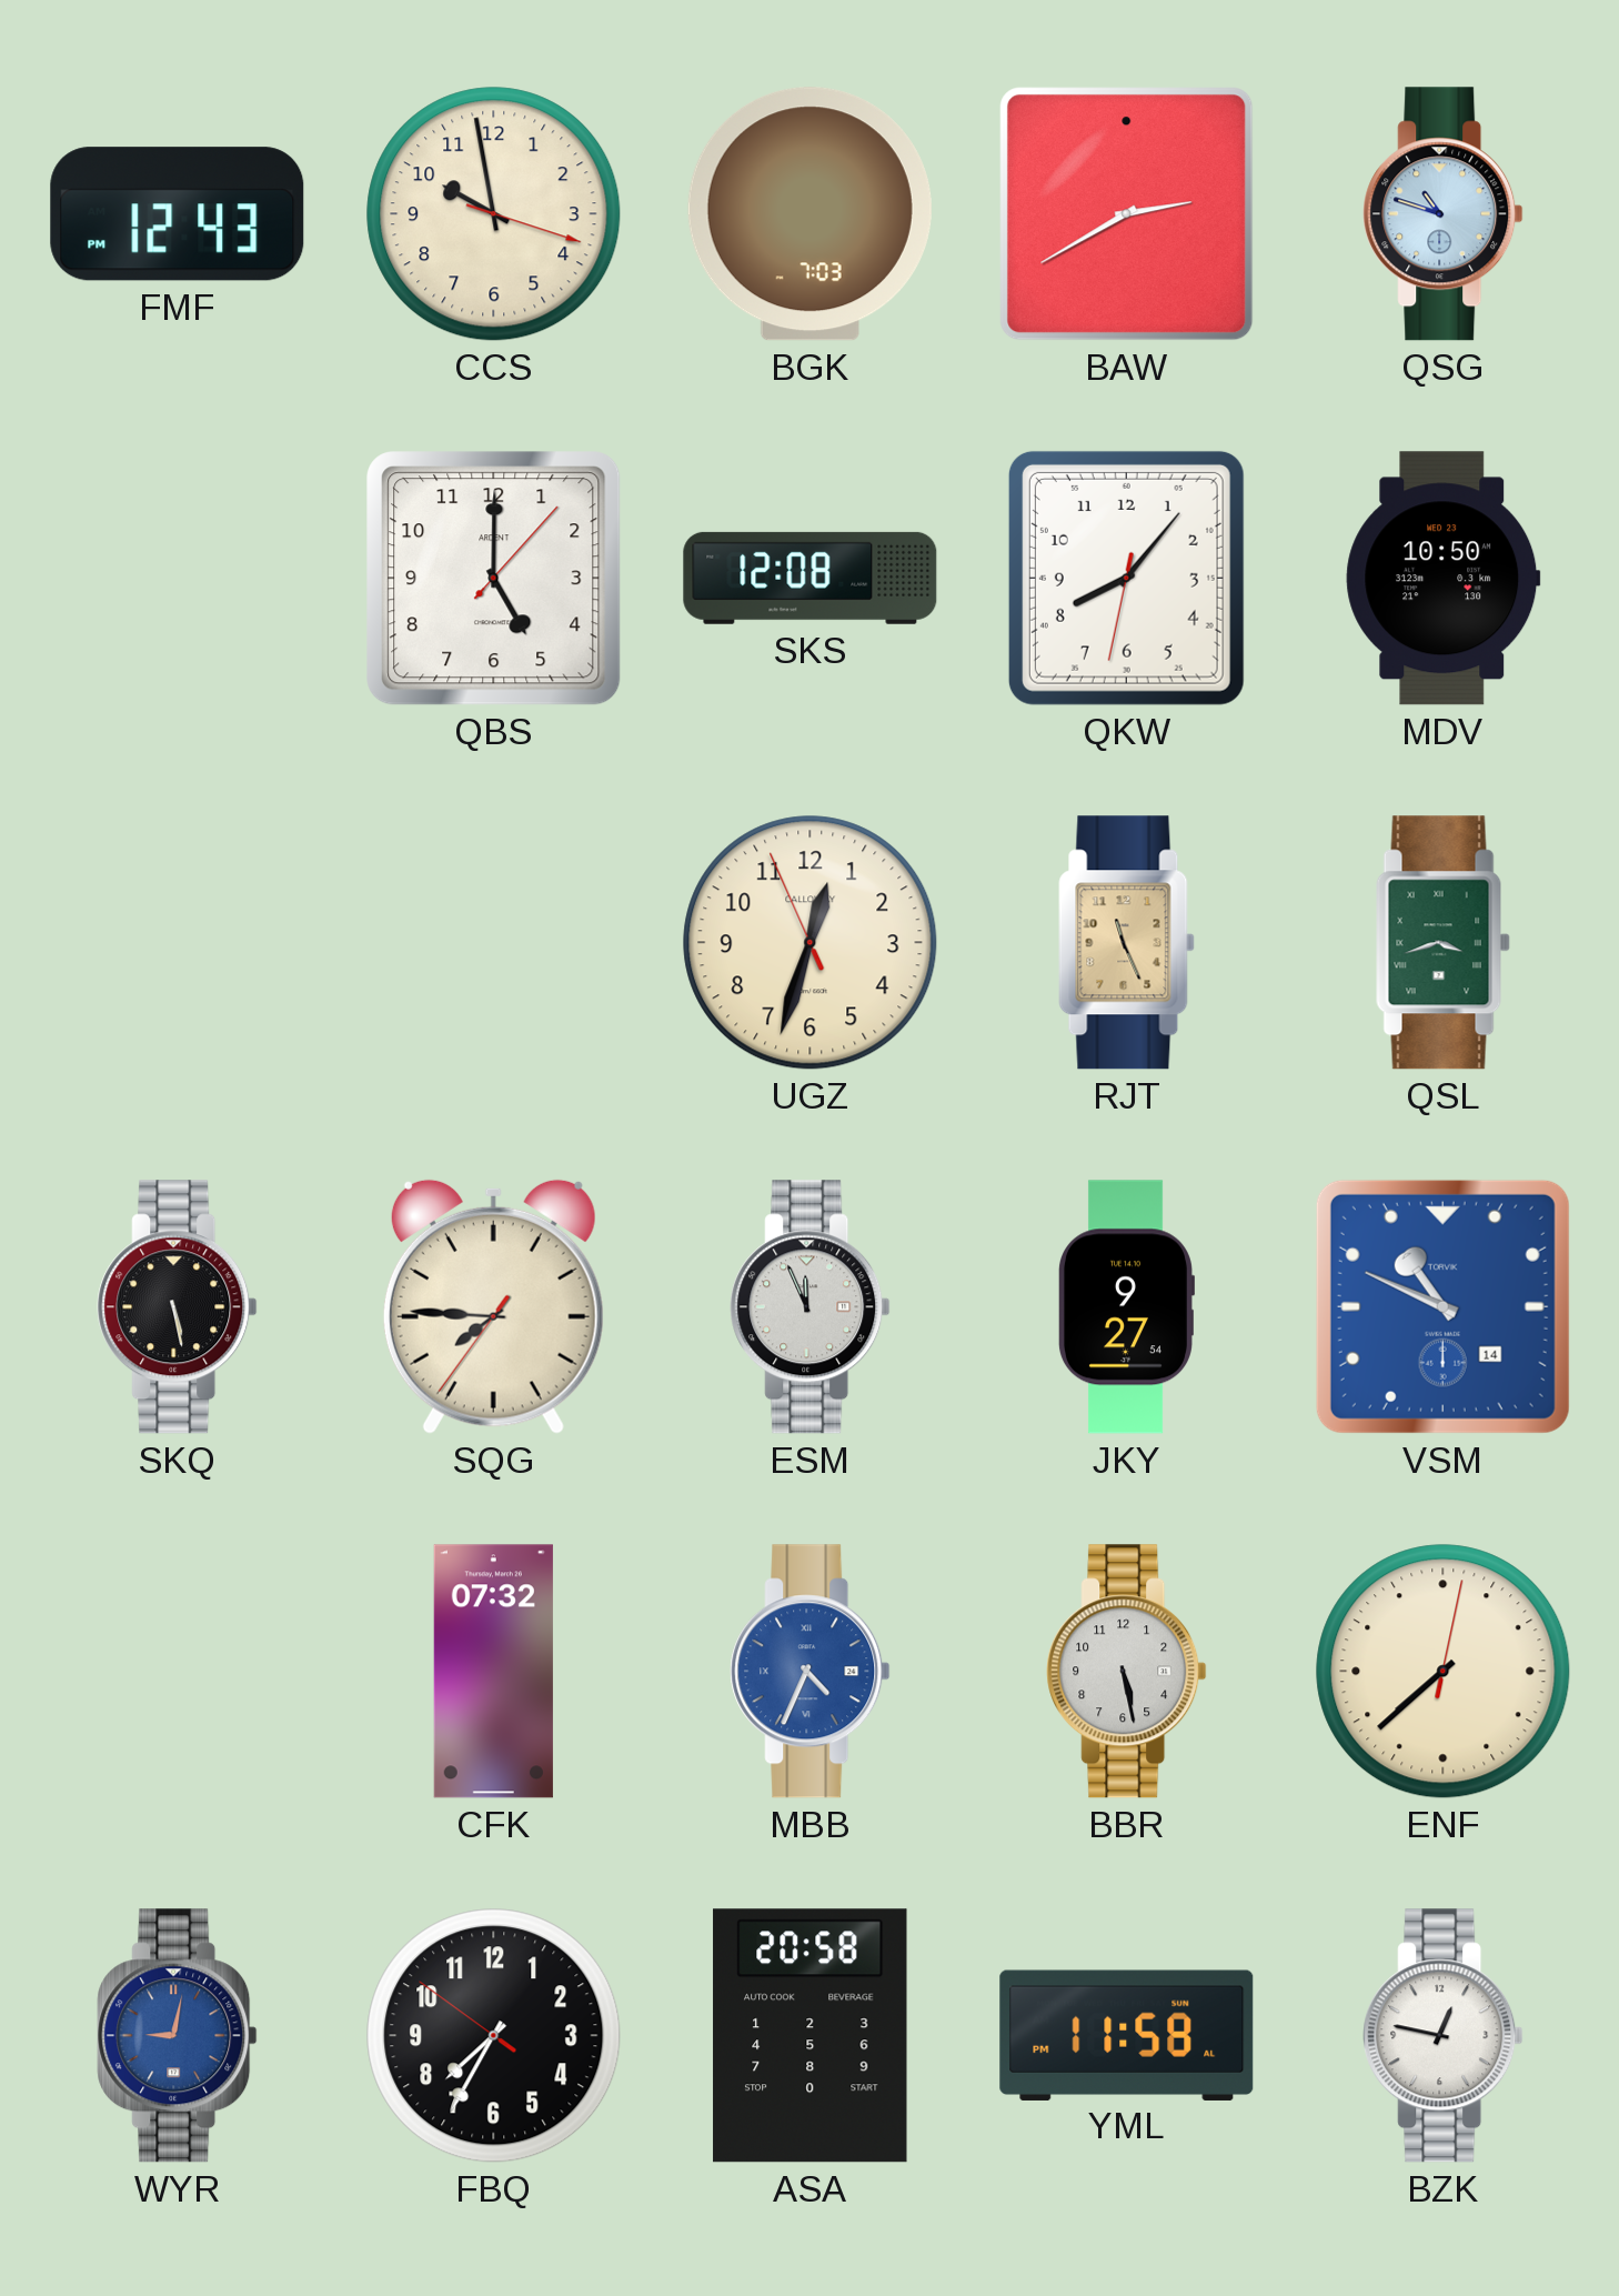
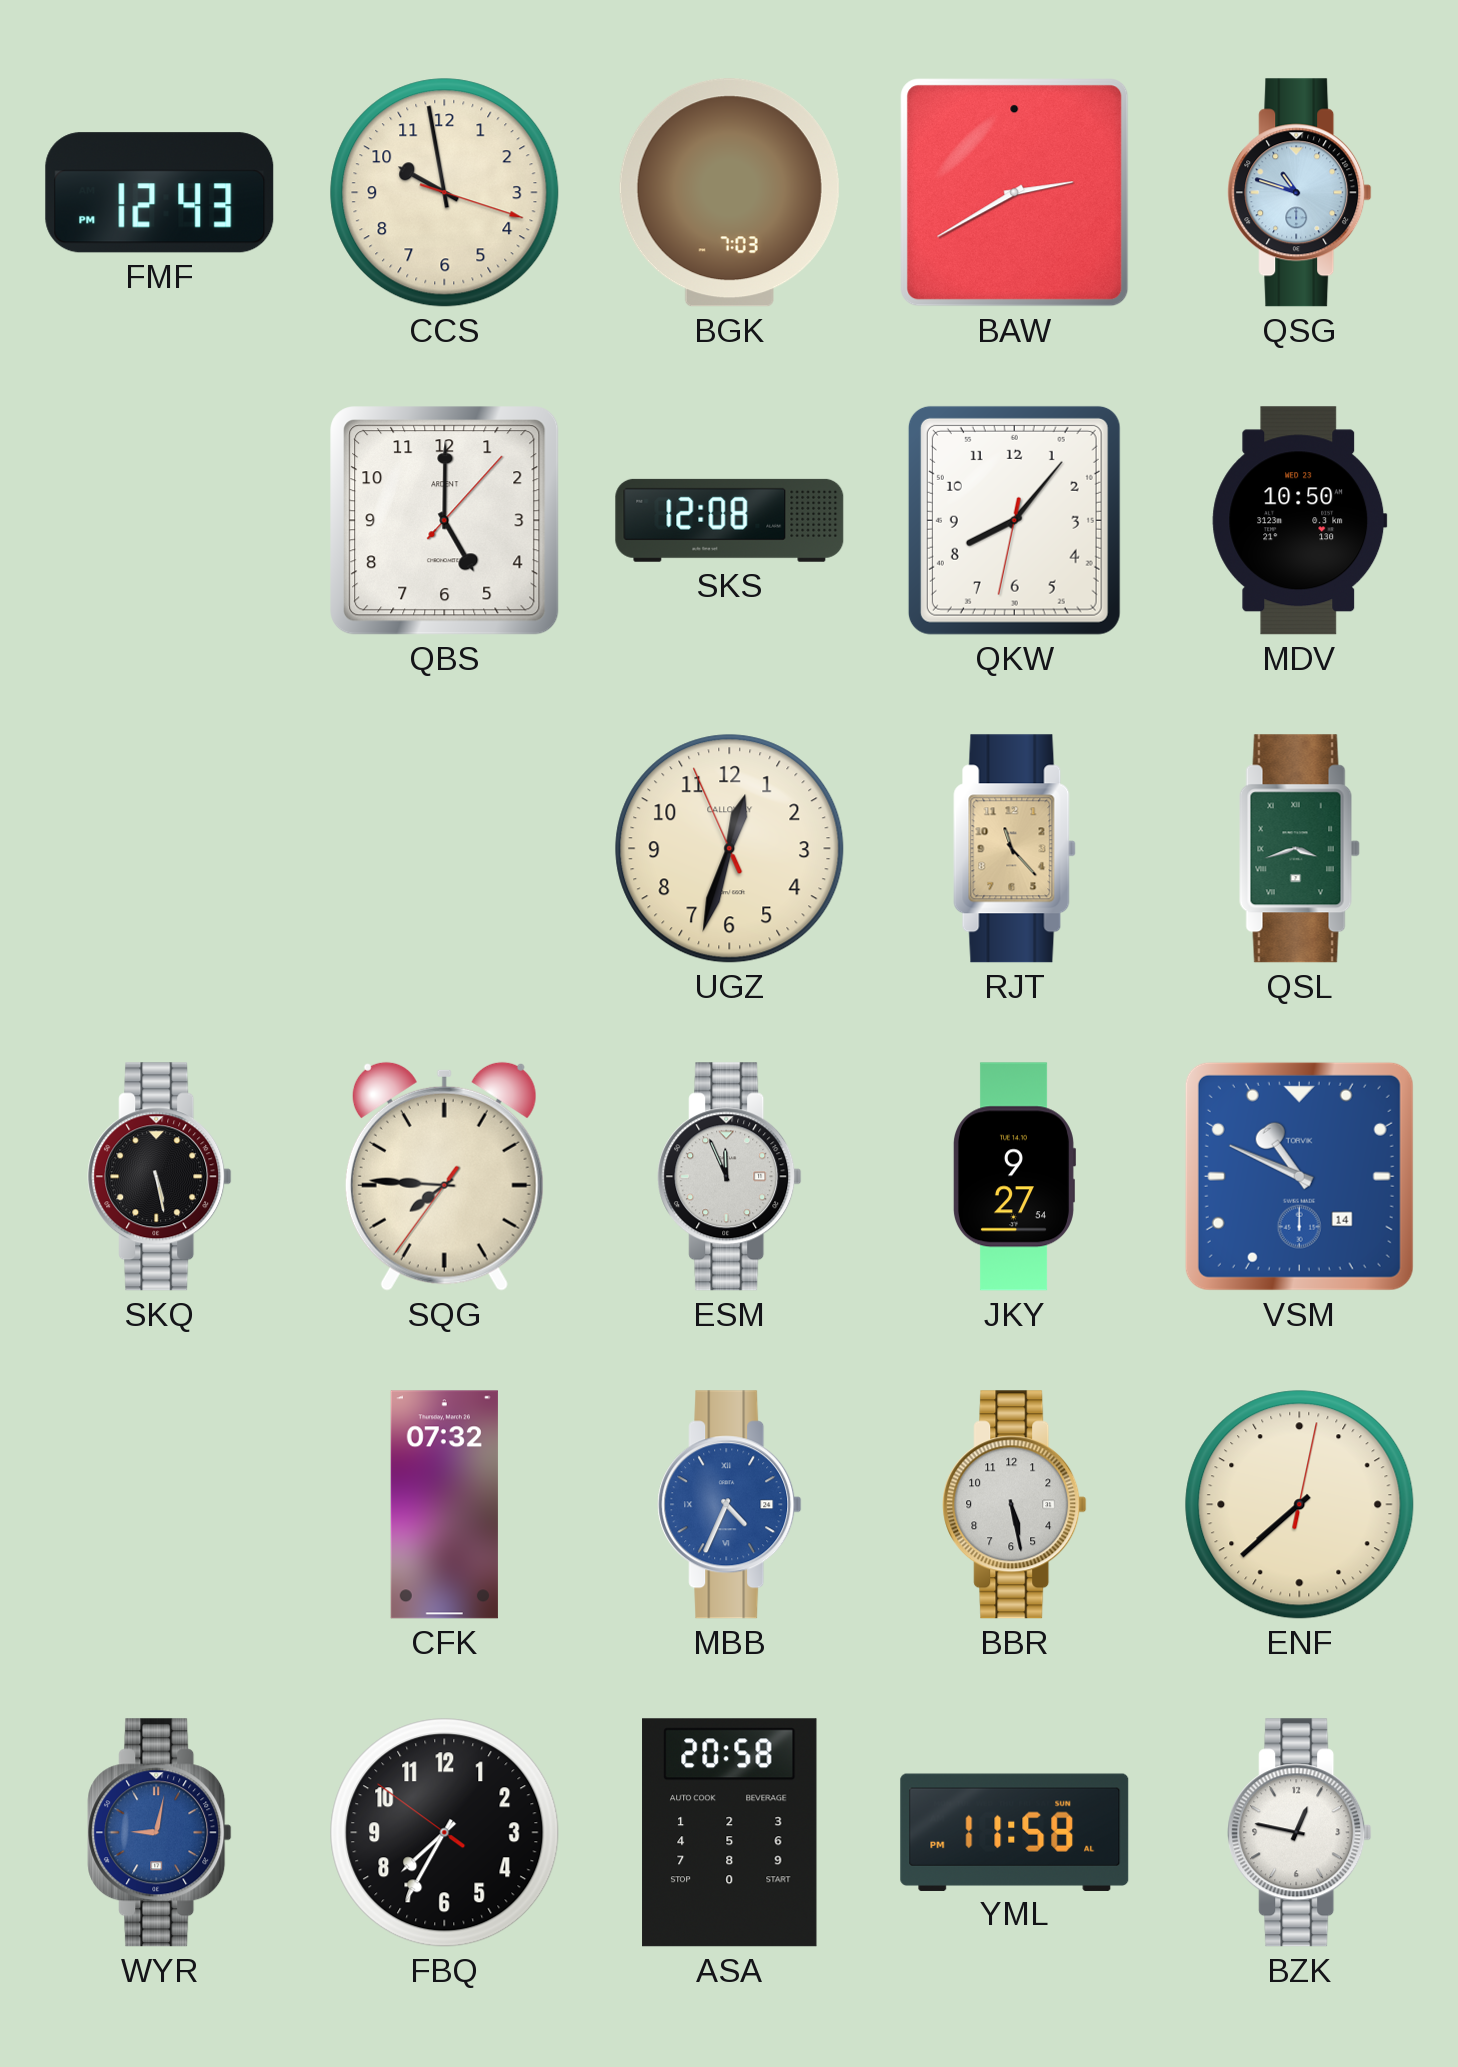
RJT: 11:26 -> 11:23 (1015, 849)
